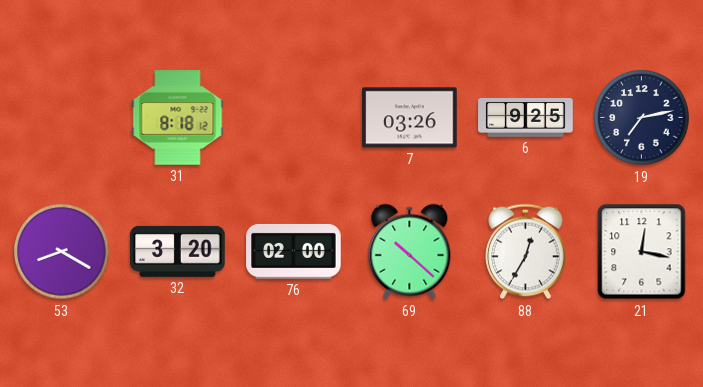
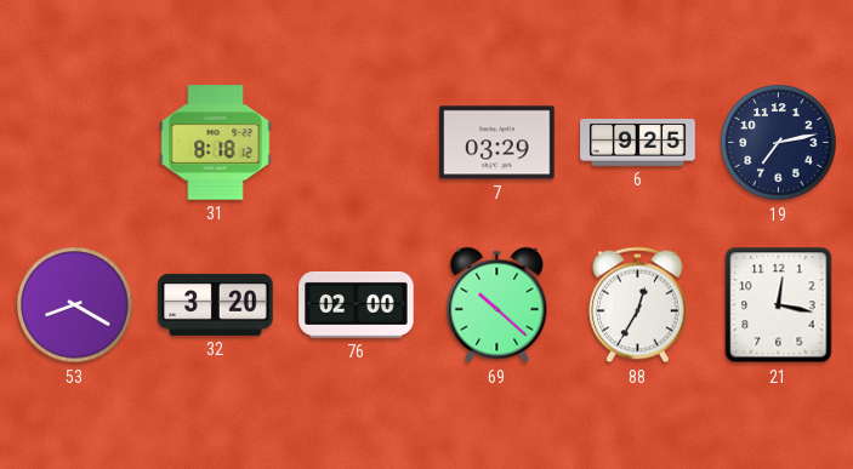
7: 03:26 -> 03:29 (497, 143)
